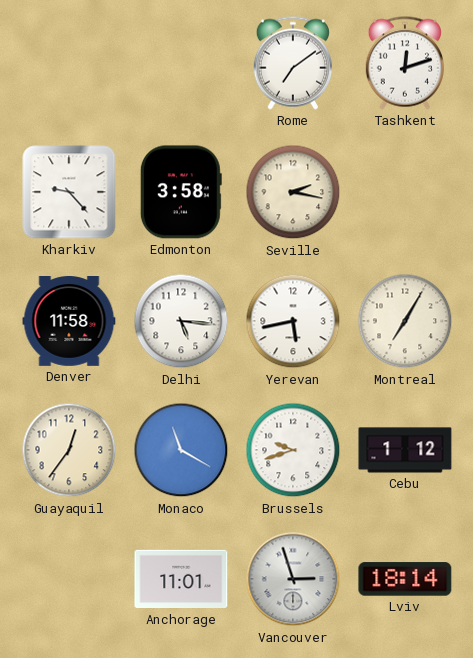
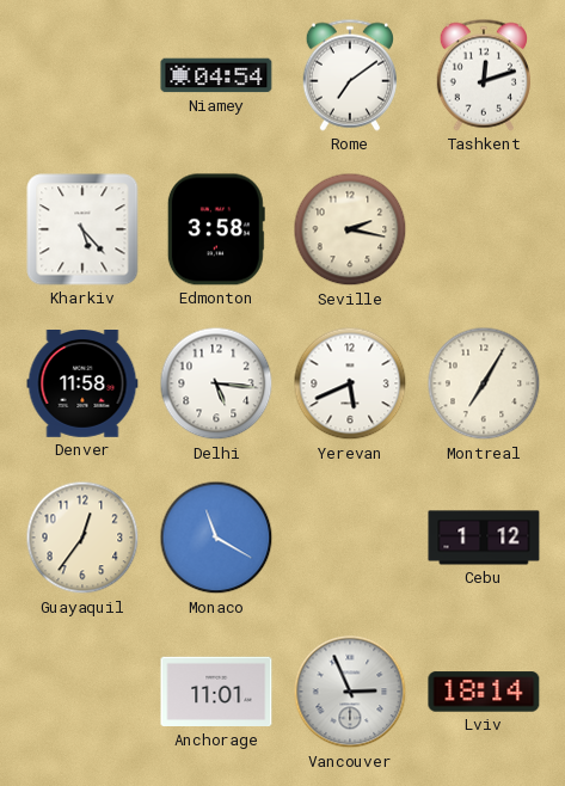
Niamey: none -> 04:54 (216, 75)
Kharkiv: 9:23 -> 5:23 (82, 229)
Yerevan: 5:43 -> 5:41 (350, 383)
Brussels: 9:42 -> none (293, 450)
Vancouver: 2:57 -> 2:56 (350, 692)
